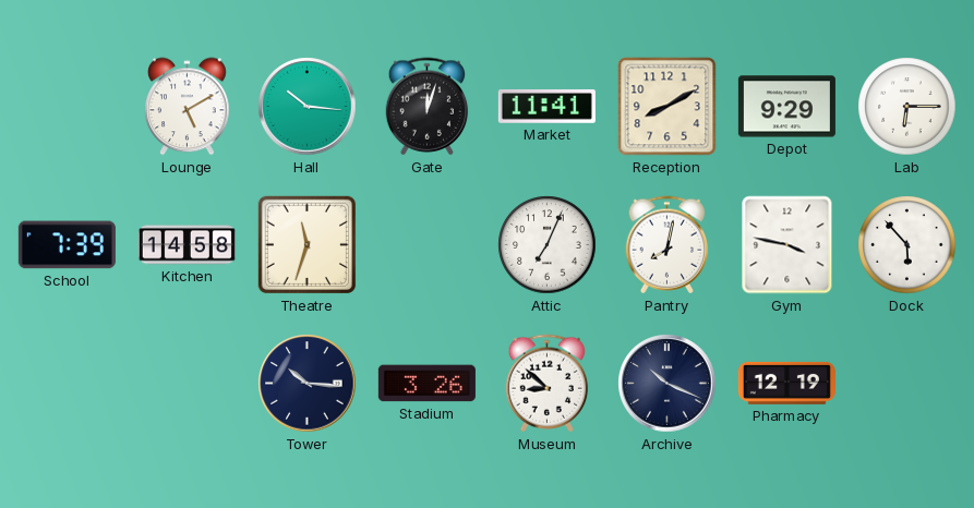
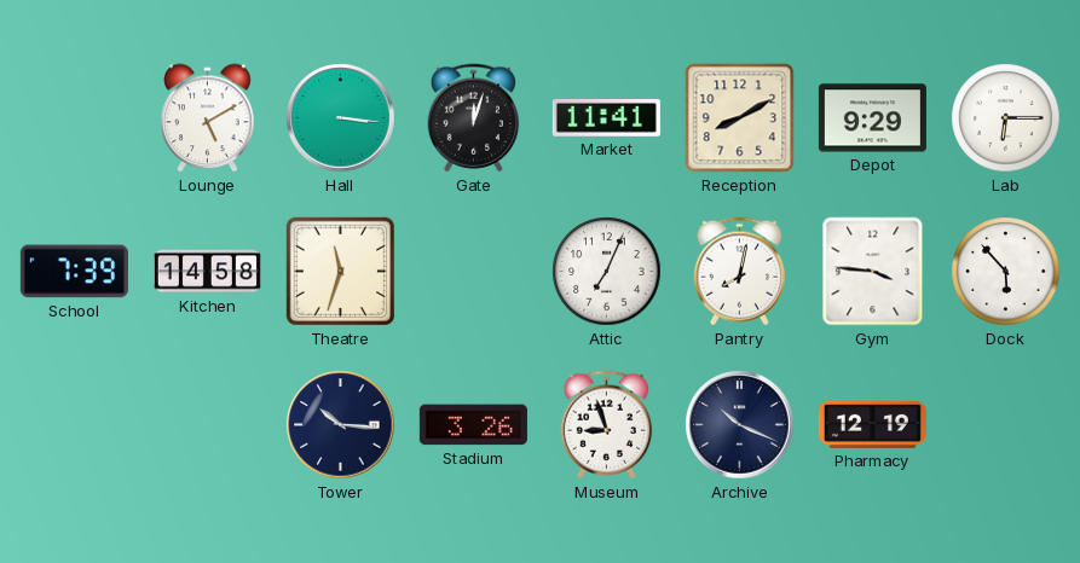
Hall: 10:16 -> 3:16 (341, 118)
Gym: 3:47 -> 3:46 (873, 272)
Museum: 8:52 -> 8:57 (607, 425)
